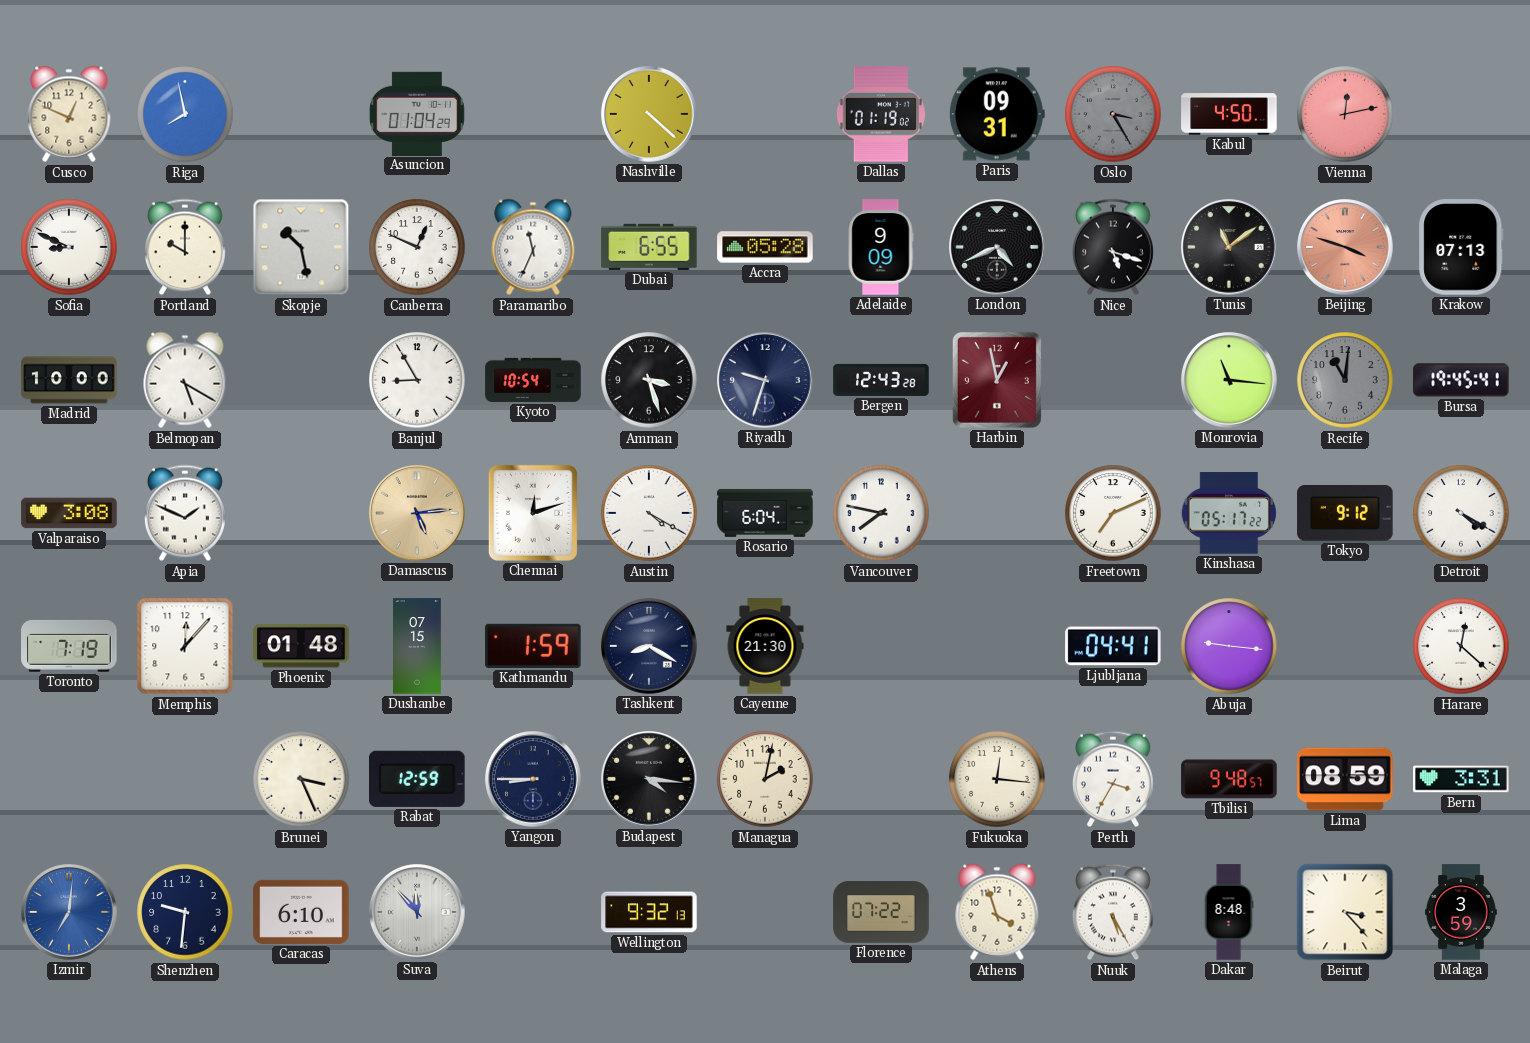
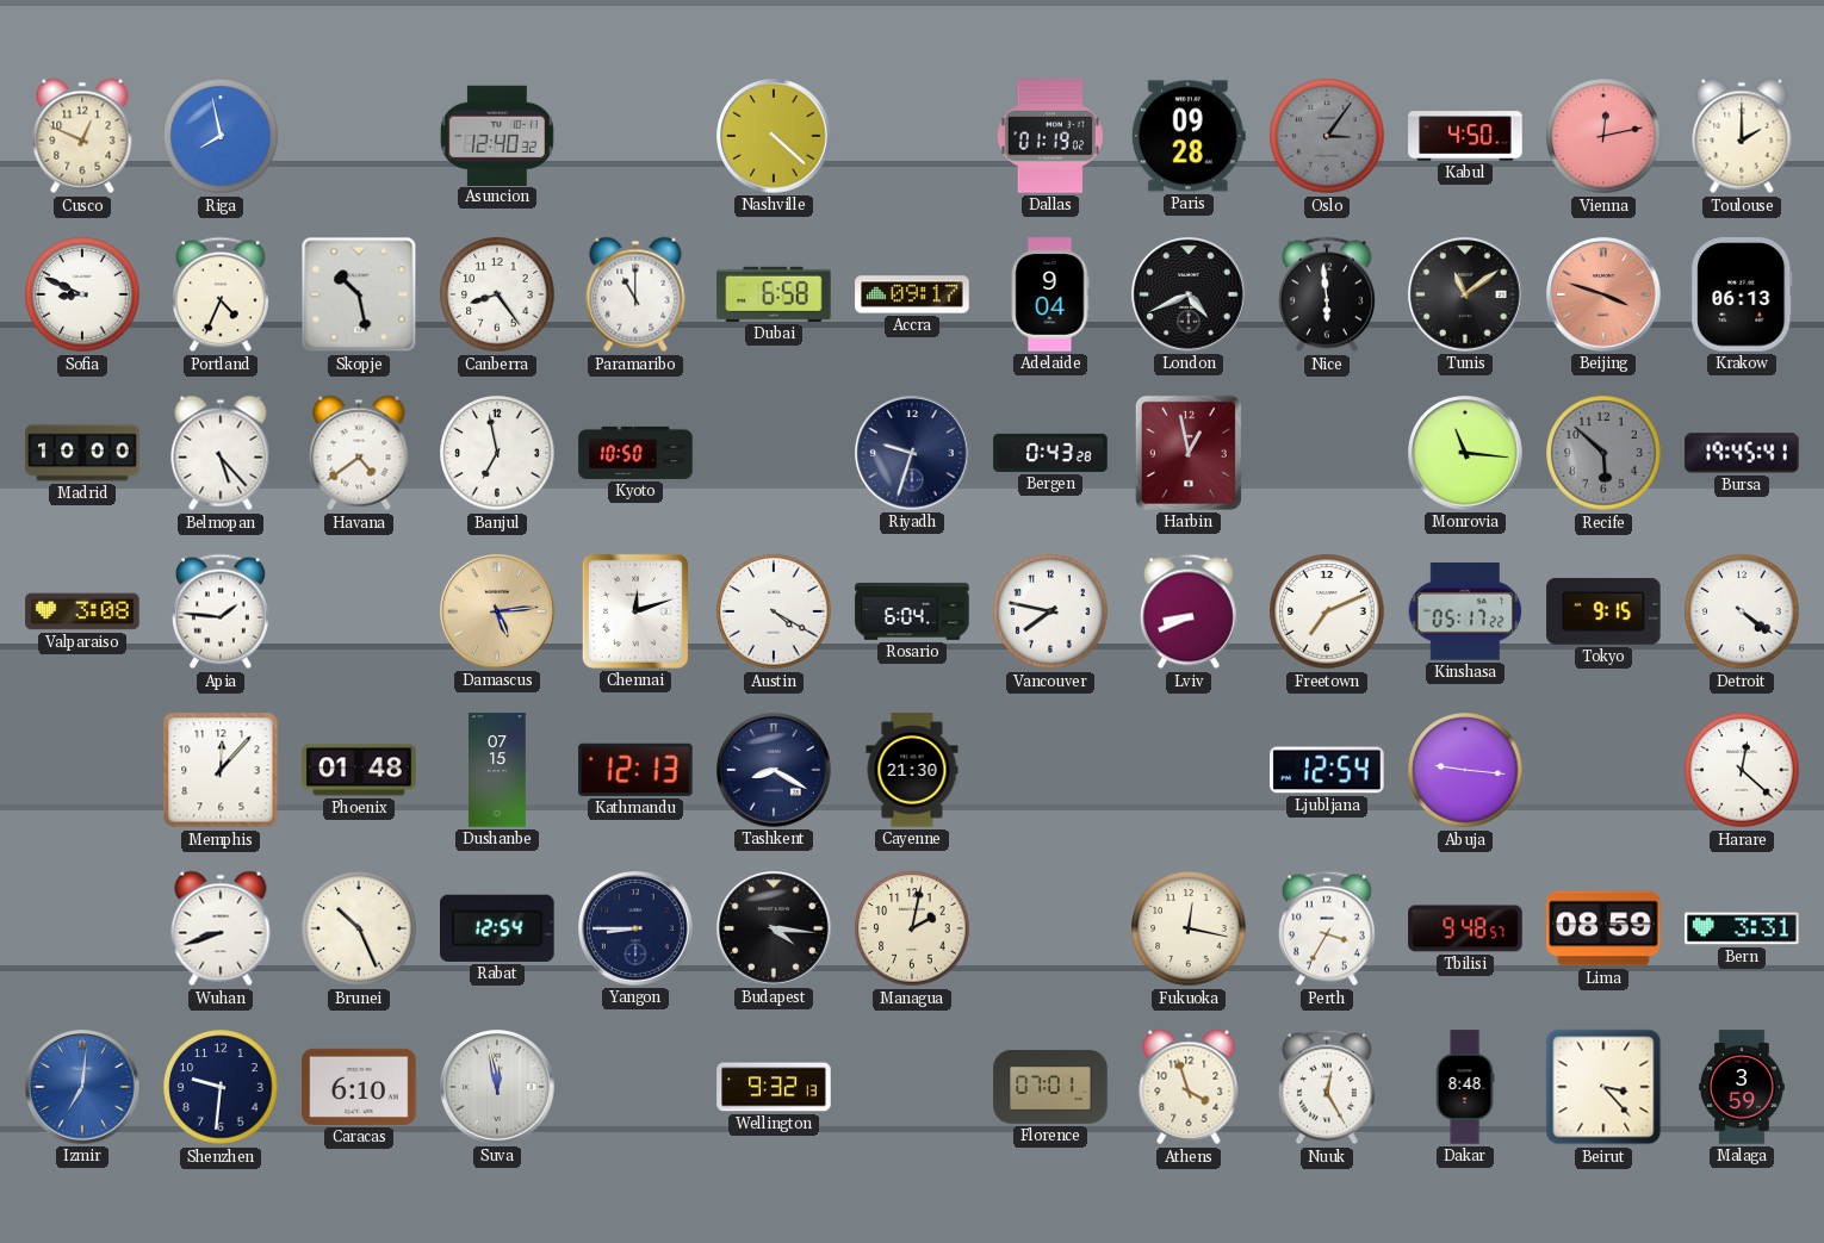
Asuncion: 01:04 -> 12:40 (497, 135)
Paris: 09:31 -> 09:28 (1189, 136)
Oslo: 3:25 -> 3:06 (1327, 136)
Toulouse: none -> 2:00 (1742, 136)
Portland: 10:00 -> 4:34 (221, 294)
Canberra: 12:49 -> 8:24 (497, 294)
Paramaribo: 11:34 -> 11:00 (635, 294)
Dubai: 6:55 -> 6:58 (774, 294)
Accra: 05:28 -> 09:17 (912, 294)
Adelaide: 9:09 -> 9:04 (1050, 294)
Nice: 5:18 -> 5:59 (1327, 294)
Krakow: 07:13 -> 06:13 (1742, 294)
Belmopan: 5:20 -> 5:23 (221, 453)
Havana: none -> 4:39 (359, 453)
Banjul: 8:55 -> 6:58 (497, 453)
Kyoto: 10:54 -> 10:50 (635, 453)
Amman: 3:27 -> none (649, 380)
Bergen: 12:43 -> 0:43 (1050, 453)
Recife: 11:01 -> 5:52 (1603, 453)
Apia: 1:49 -> 1:46 (221, 611)
Lviv: none -> 8:41 (1189, 611)
Tokyo: 9:12 -> 9:15 (1603, 611)
Detroit: 4:20 -> 4:21 (1742, 611)
Toronto: 7:19 -> none (69, 646)
Kathmandu: 1:59 -> 12:13 (635, 770)
Ljubljana: 04:41 -> 12:54 (1327, 770)
Wuhan: none -> 8:42 (221, 928)
Brunei: 3:26 -> 10:26 (359, 928)
Rabat: 12:59 -> 12:54 (498, 928)
Fukuoka: 12:16 -> 12:17 (1189, 928)
Suva: 11:53 -> 11:58 (497, 1087)
Florence: 07:22 -> 07:01 (1050, 1087)
Nuuk: 5:25 -> 12:25 (1327, 1087)
